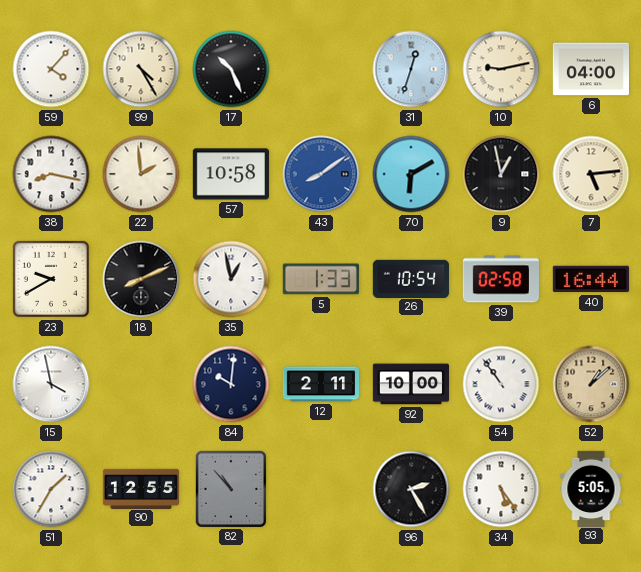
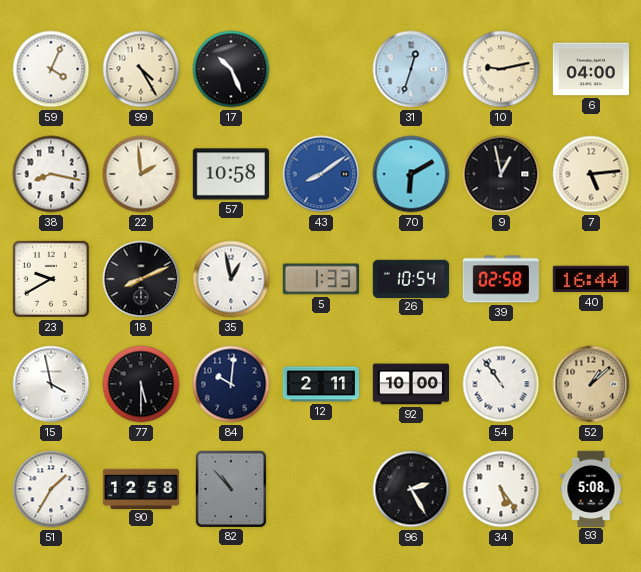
59: 4:07 -> 4:04 (51, 69)
77: none -> 5:30 (141, 384)
90: 12:55 -> 12:58 (141, 488)
93: 5:05 -> 5:08 (591, 488)
